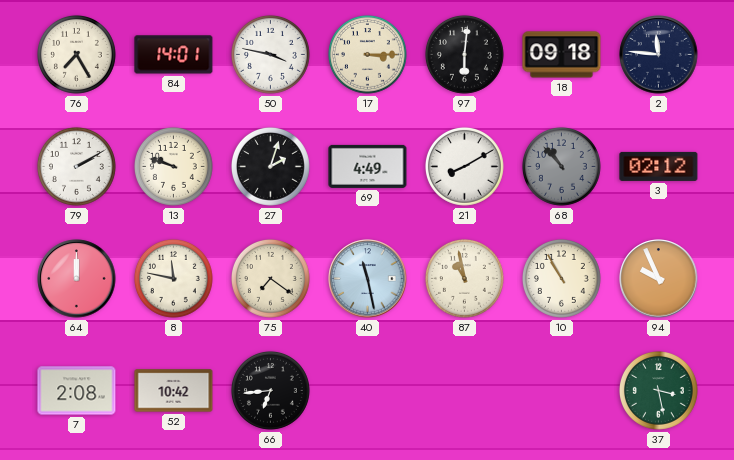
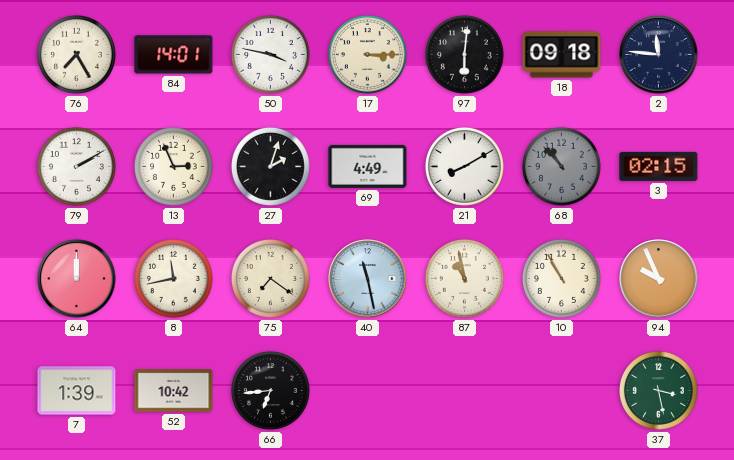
13: 9:48 -> 2:56 (173, 166)
3: 02:12 -> 02:15 (659, 166)
8: 11:47 -> 11:43 (173, 278)
7: 2:08 -> 1:39 (77, 391)
